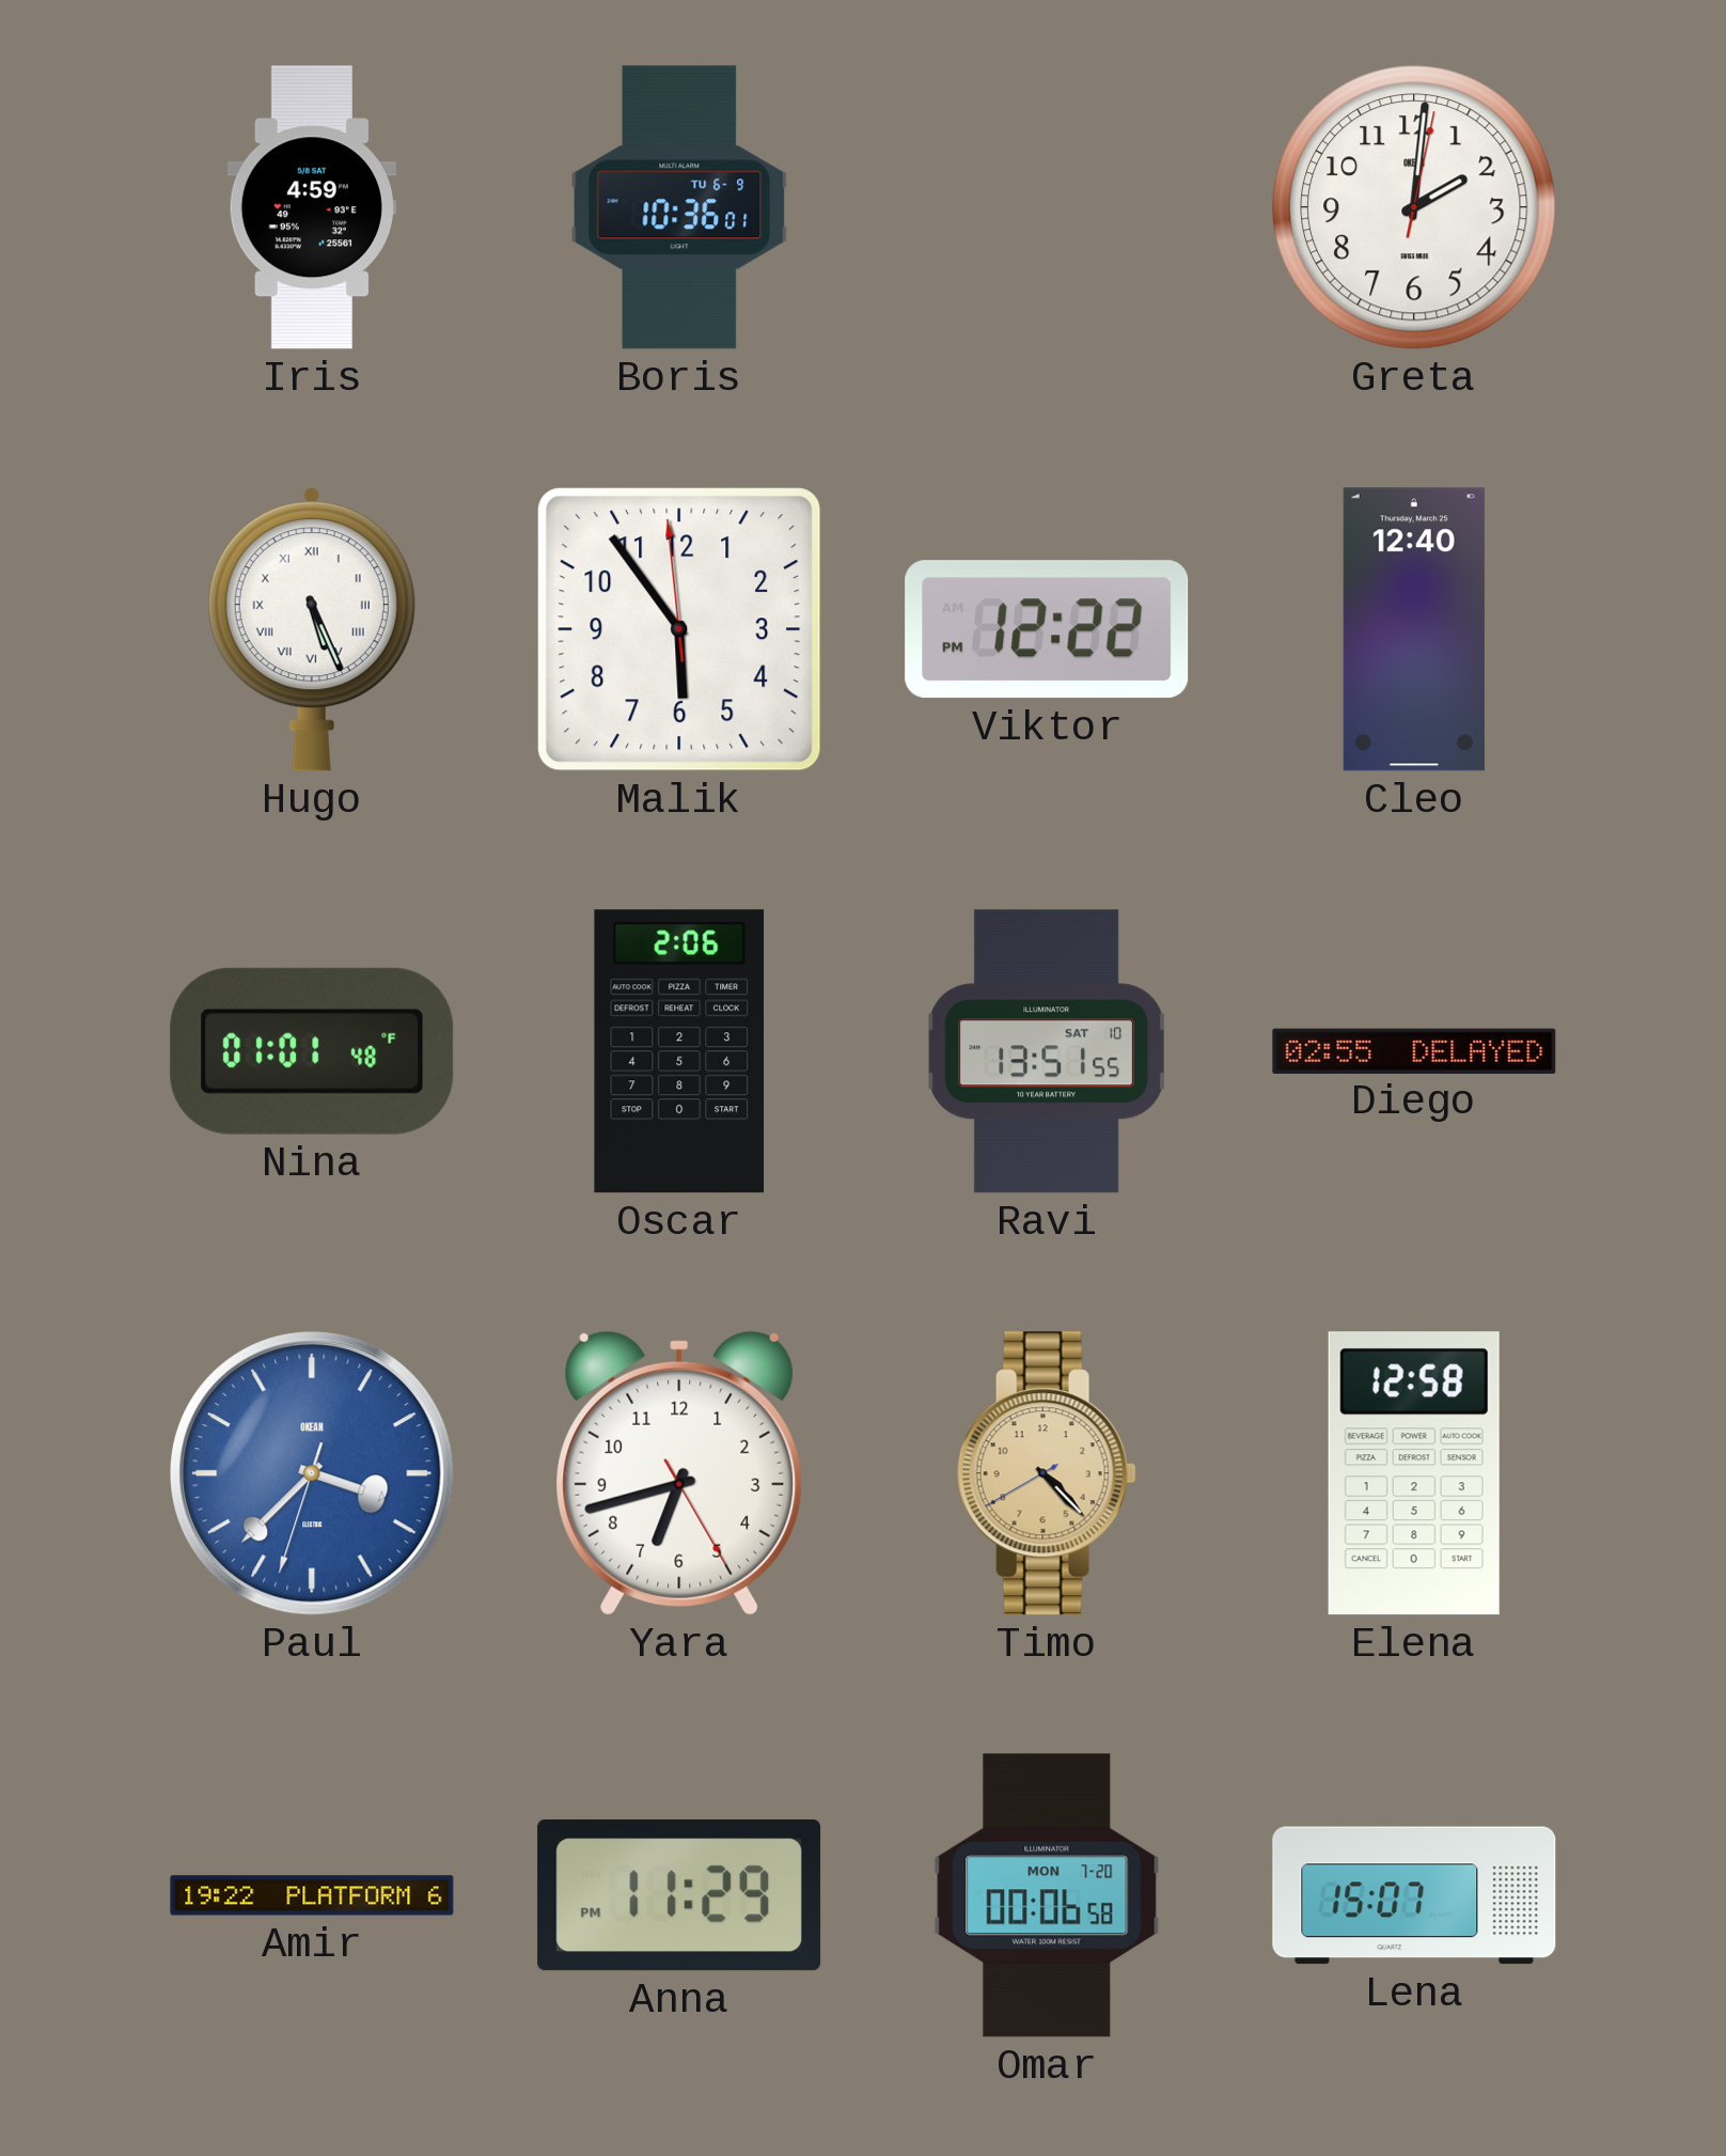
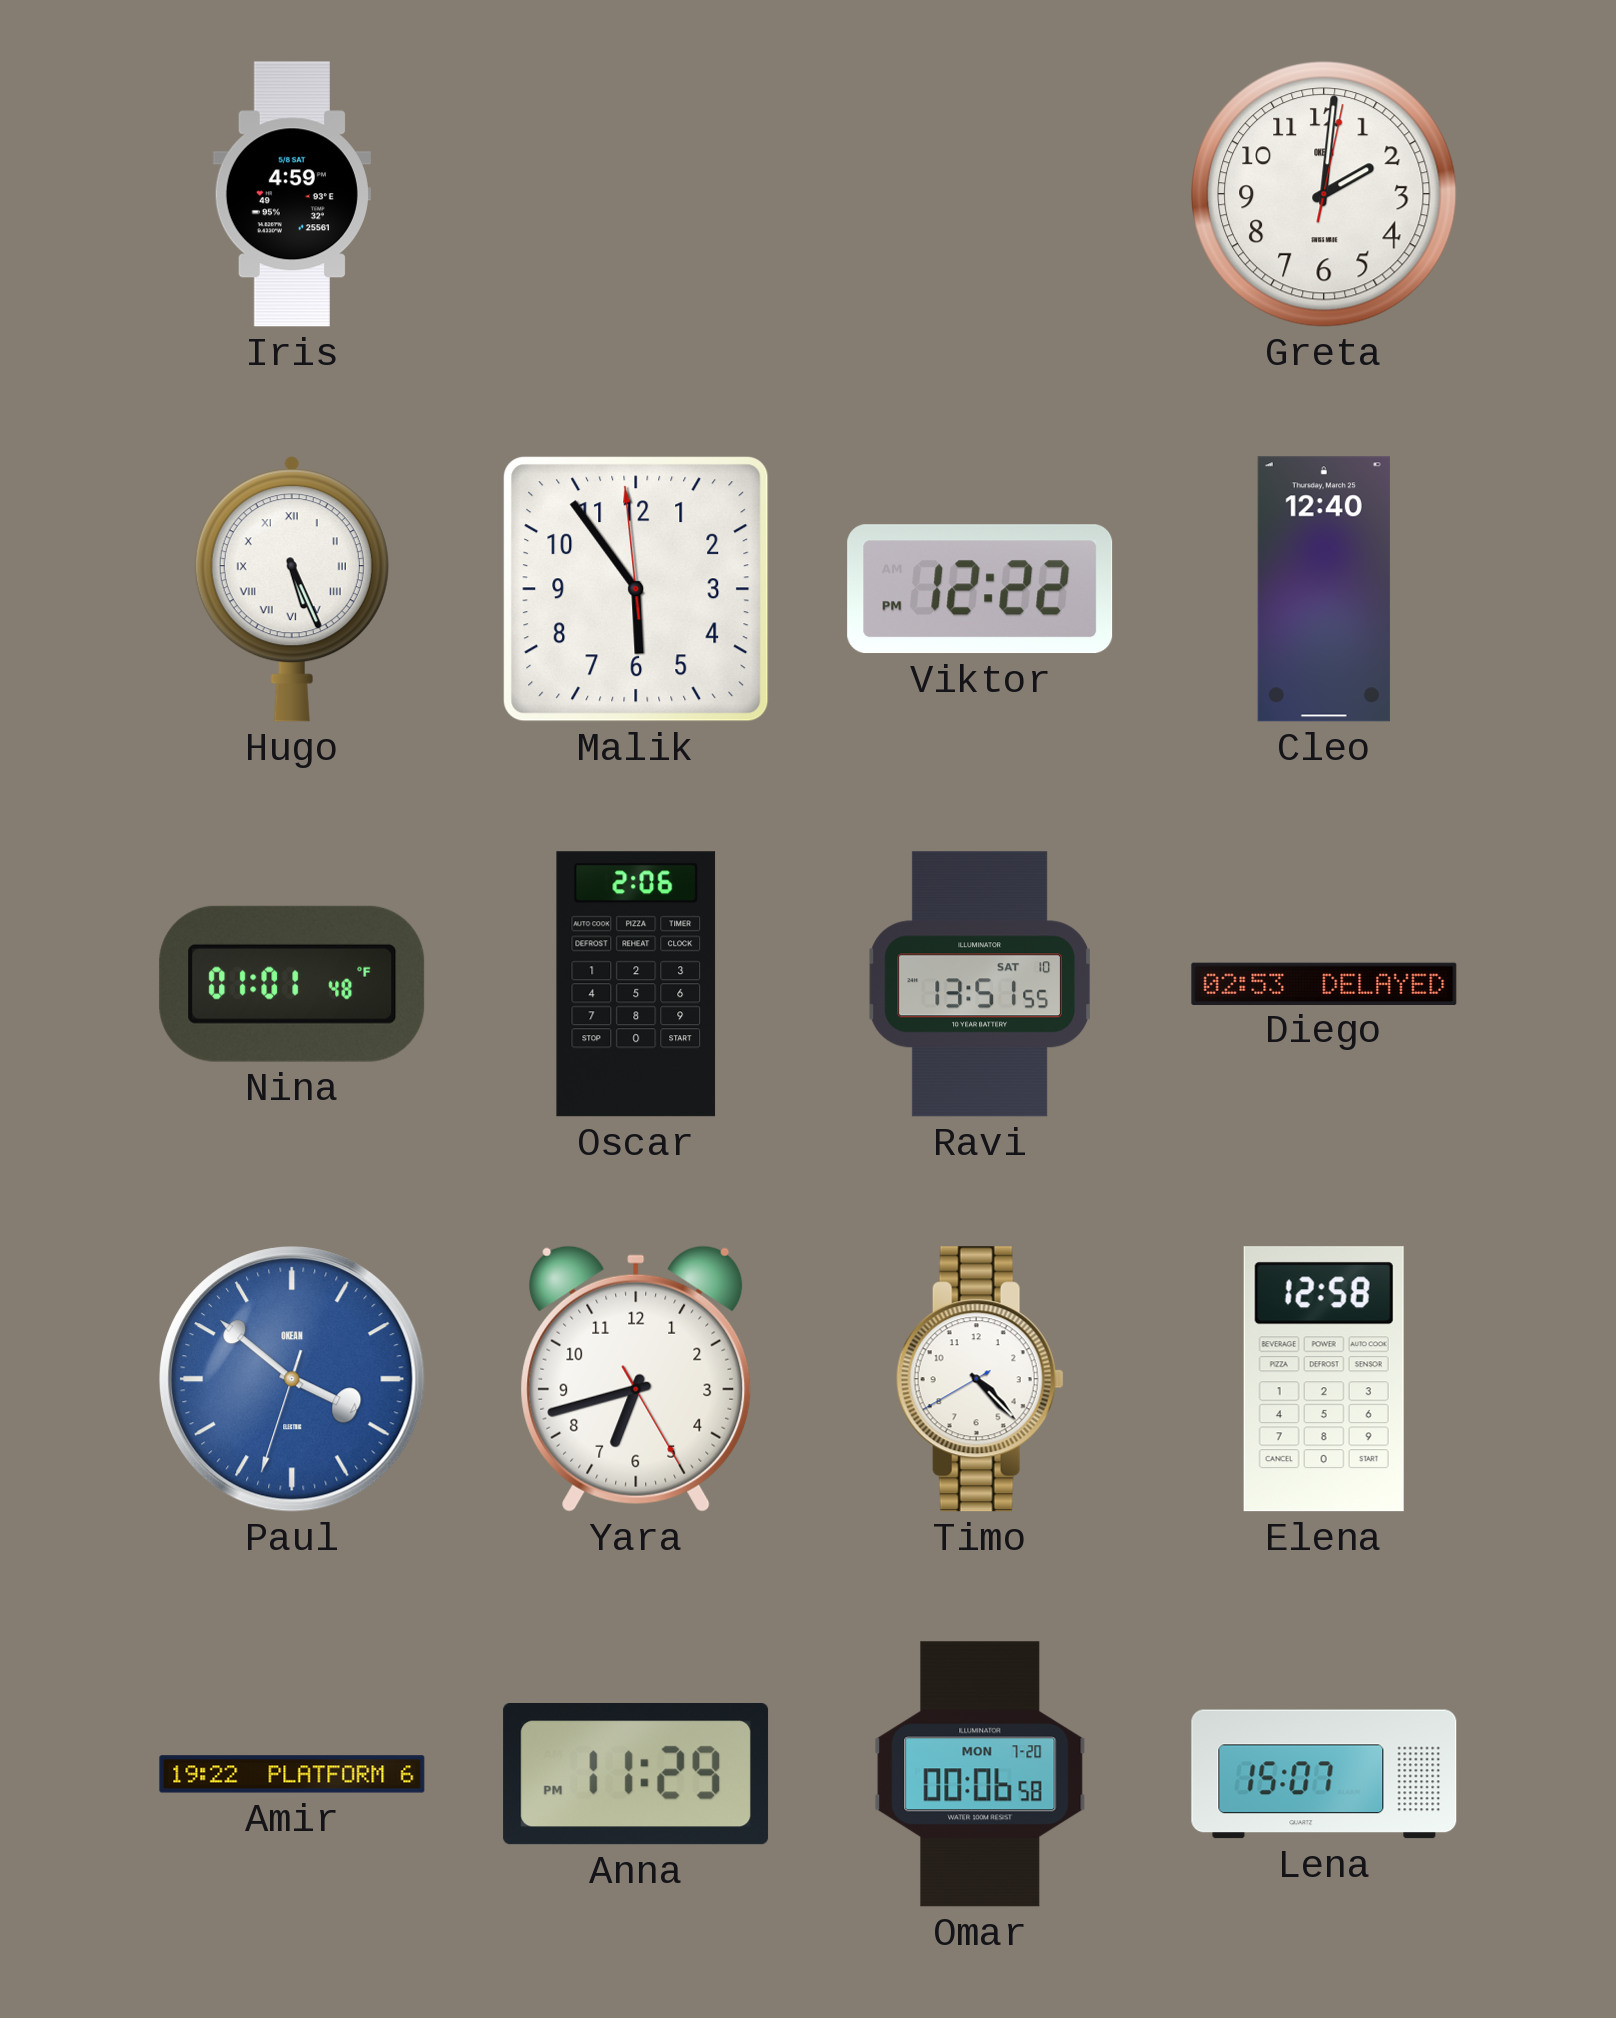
Boris: 10:36 -> none (679, 207)
Diego: 02:55 -> 02:53 (1324, 983)
Paul: 3:37 -> 3:51 (292, 1379)
Timo dial: champagne -> white (980, 1379)
